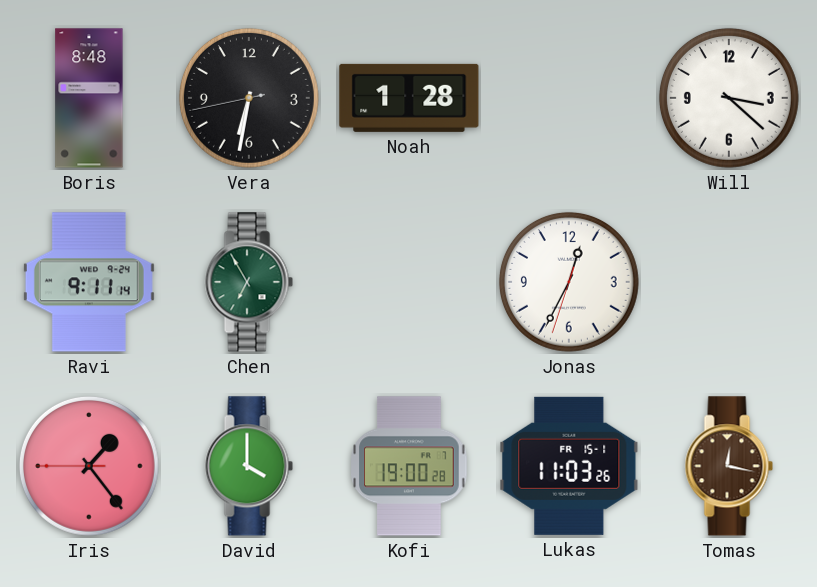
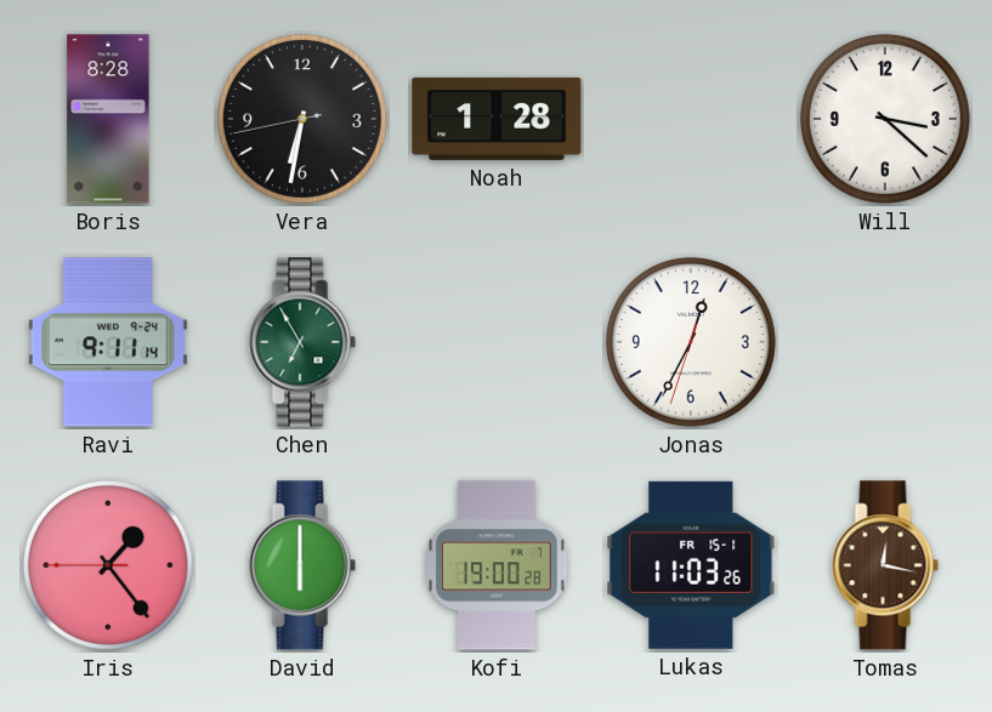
Boris: 8:48 -> 8:28 (108, 119)
David: 4:00 -> 6:00 (302, 565)
